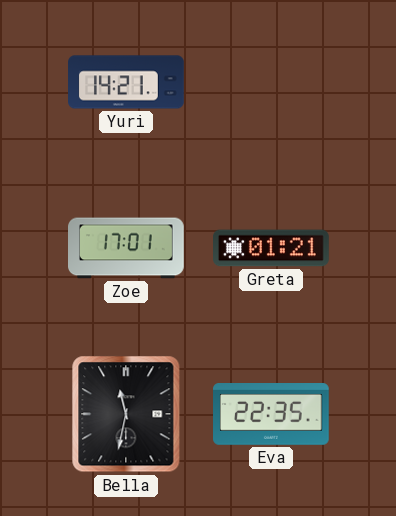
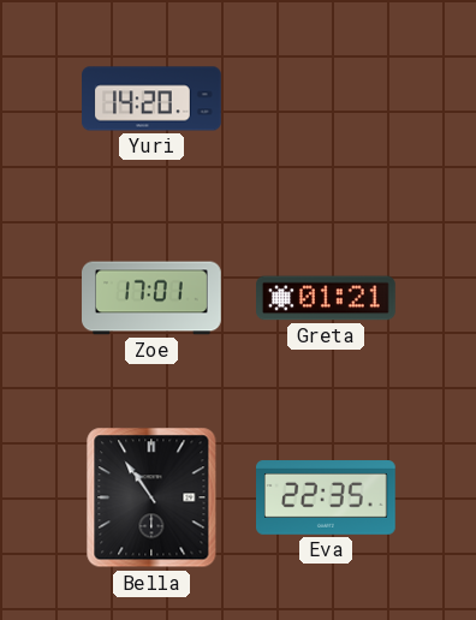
Yuri: 14:21 -> 14:20 (151, 99)
Bella: 11:32 -> 10:54 (151, 497)
